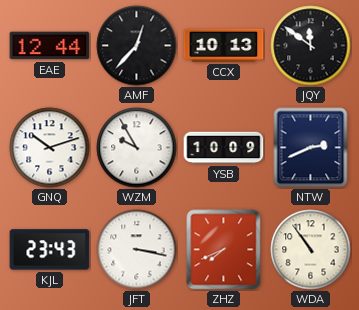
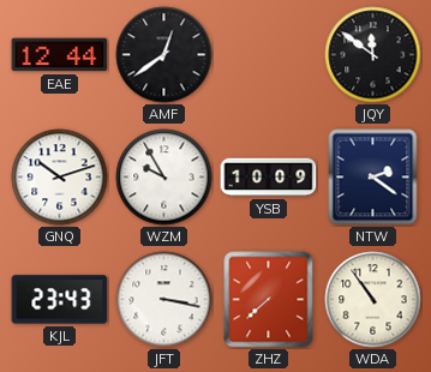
AMF: 12:37 -> 12:39 (164, 55)
CCX: 10:13 -> none (224, 45)
NTW: 2:41 -> 2:21 (373, 178)
ZHZ: 7:41 -> 7:38 (269, 300)
